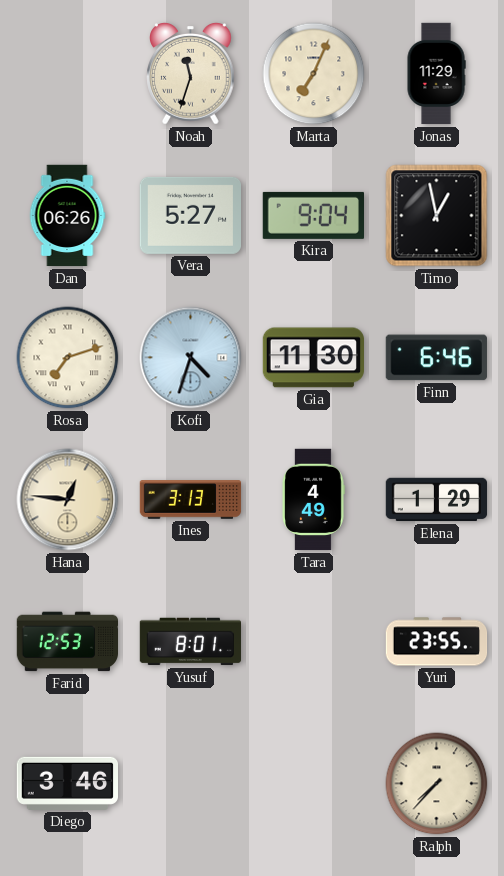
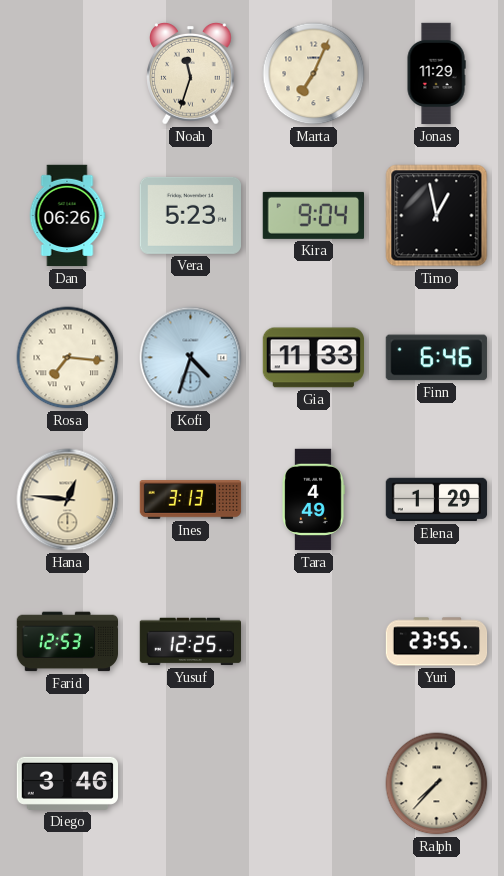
Vera: 5:27 -> 5:23 (190, 215)
Rosa: 7:12 -> 7:16 (68, 358)
Gia: 11:30 -> 11:33 (313, 358)
Yusuf: 8:01 -> 12:25 (191, 642)
